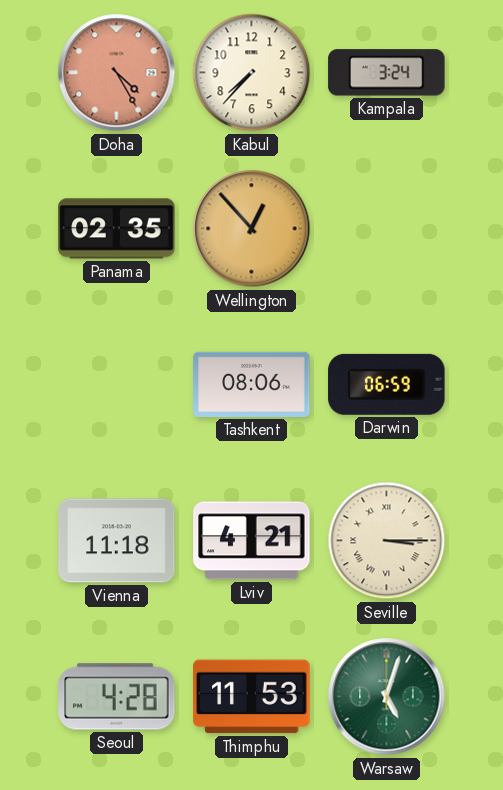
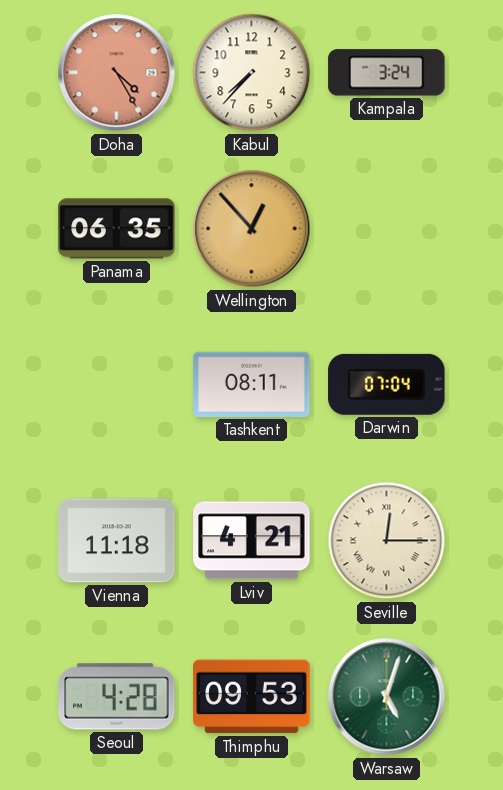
Panama: 02:35 -> 06:35 (117, 229)
Tashkent: 08:06 -> 08:11 (252, 384)
Darwin: 06:59 -> 07:04 (387, 384)
Seville: 3:15 -> 12:15 (387, 541)
Thimphu: 11:53 -> 09:53 (252, 697)
